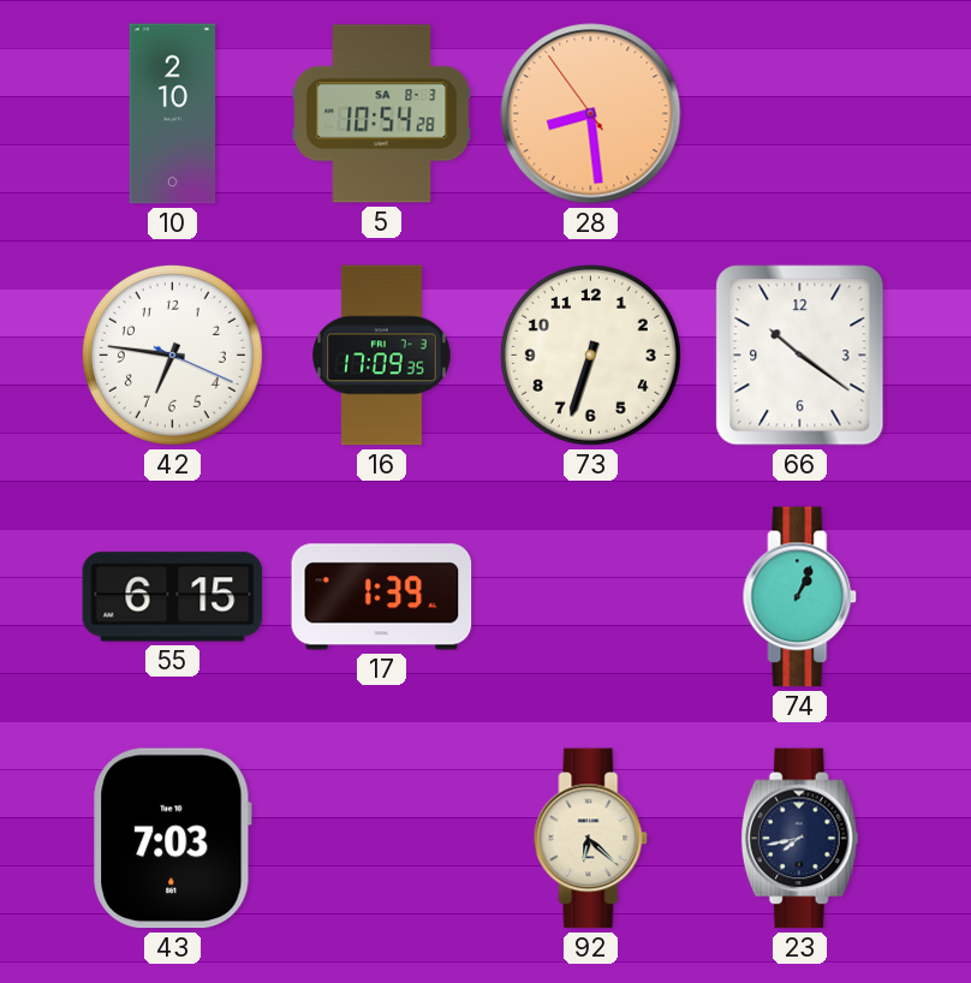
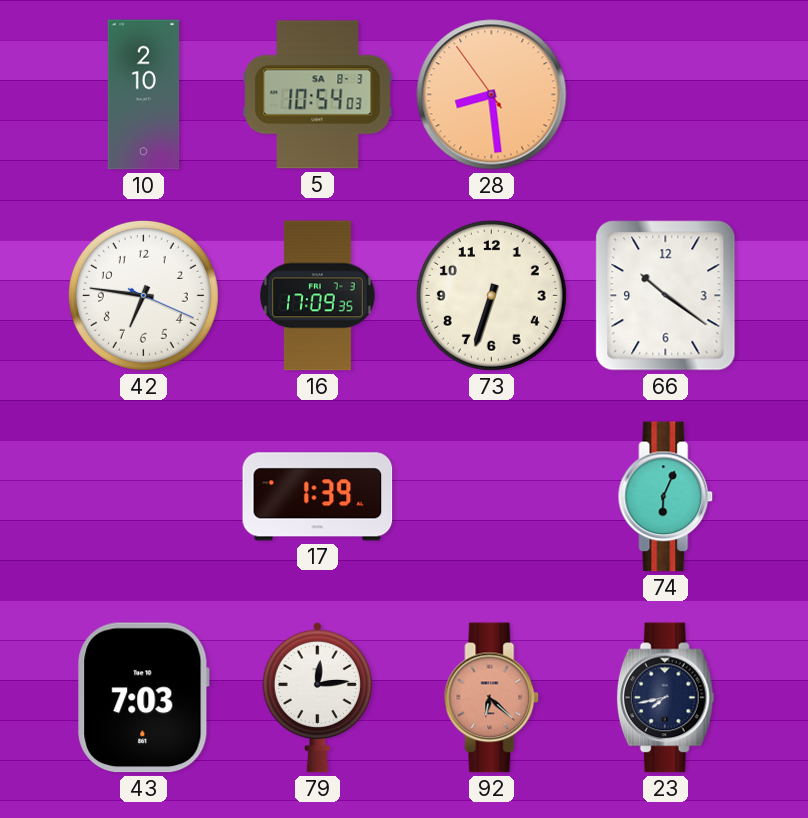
5: 10:54:28 -> 10:54:03 (318, 95)
55: 6:15 -> none (173, 597)
74: 1:04 -> 6:04 (666, 497)
79: none -> 12:14 (317, 697)
92 dial: cream -> salmon (492, 698)
